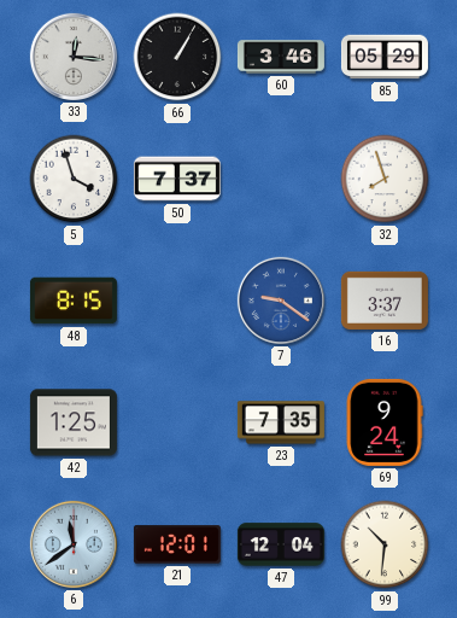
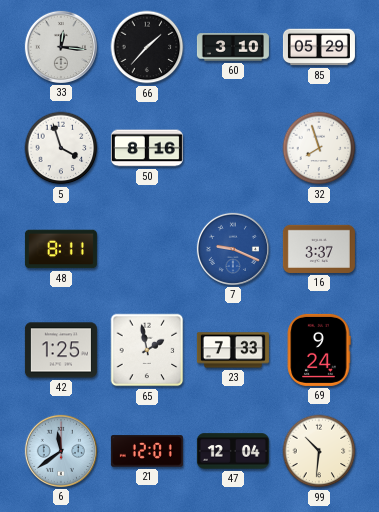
66: 1:05 -> 1:37 (147, 47)
60: 3:46 -> 3:10 (233, 47)
50: 7:37 -> 8:16 (147, 148)
48: 8:15 -> 8:11 (61, 249)
7: 9:21 -> 9:19 (233, 249)
65: none -> 1:58 (147, 350)
23: 7:35 -> 7:33 (233, 350)
